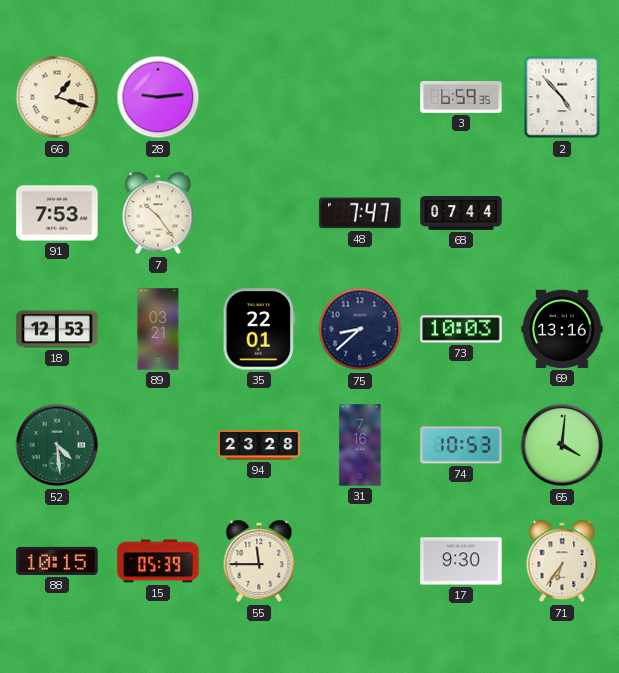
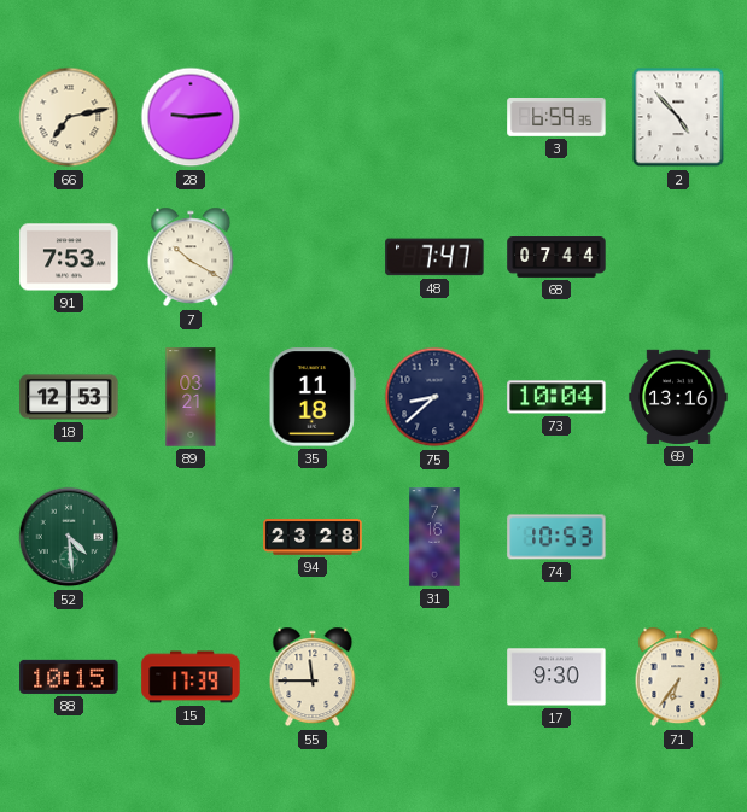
66: 1:18 -> 7:13 (69, 117)
7: 10:24 -> 10:20 (191, 257)
35: 22:01 -> 11:18 (313, 397)
73: 10:03 -> 10:04 (556, 397)
65: 4:01 -> none (562, 445)
15: 05:39 -> 17:39 (191, 677)
